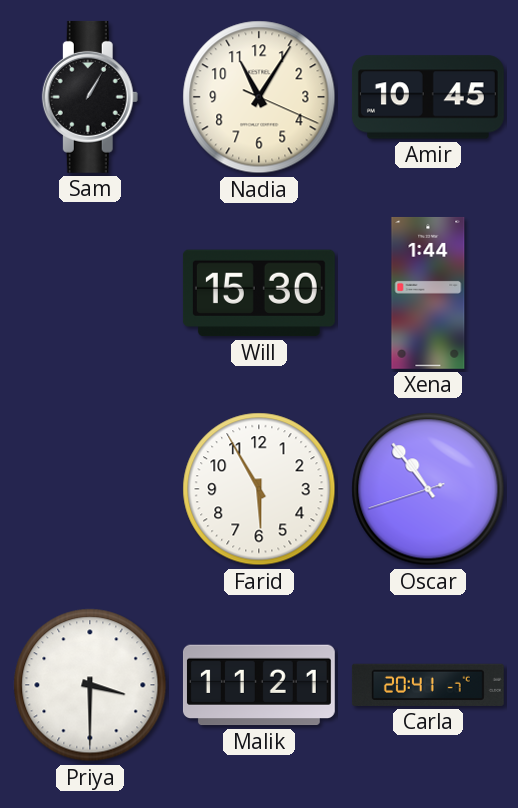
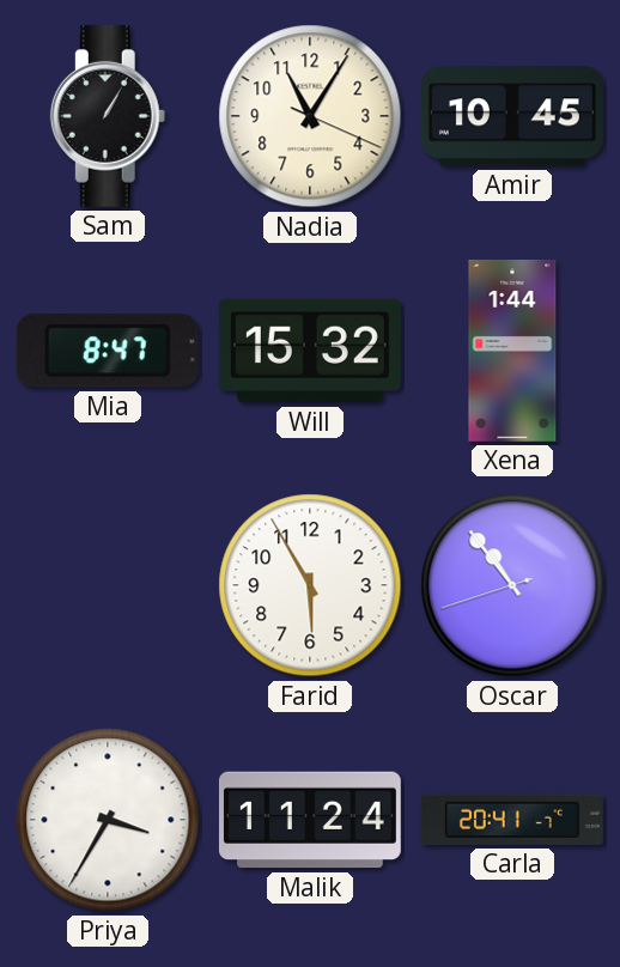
Mia: none -> 8:47 (108, 351)
Will: 15:30 -> 15:32 (310, 351)
Priya: 3:30 -> 3:35 (108, 820)
Malik: 11:21 -> 11:24 (310, 820)
